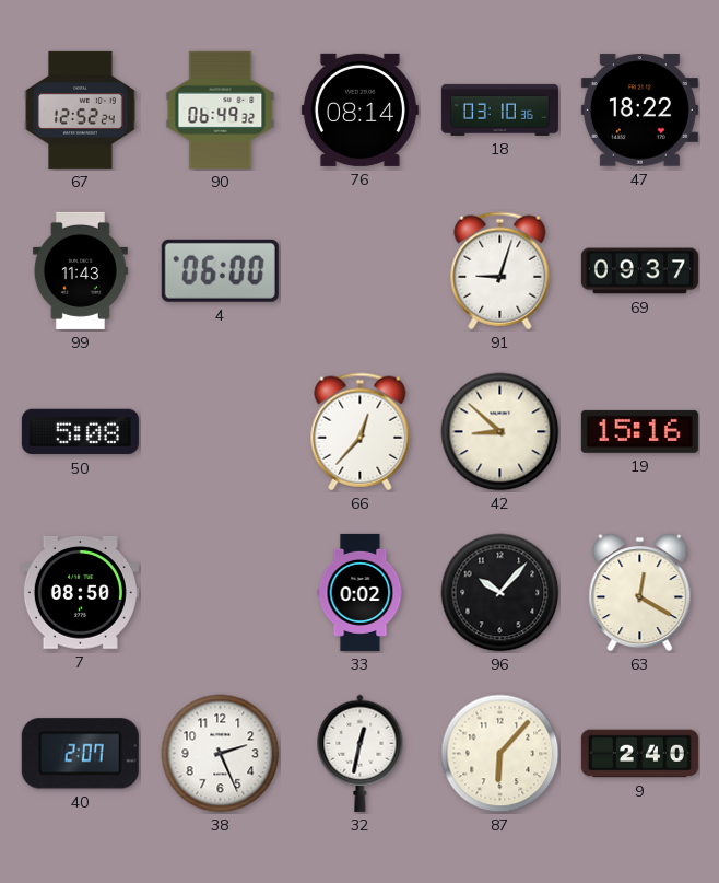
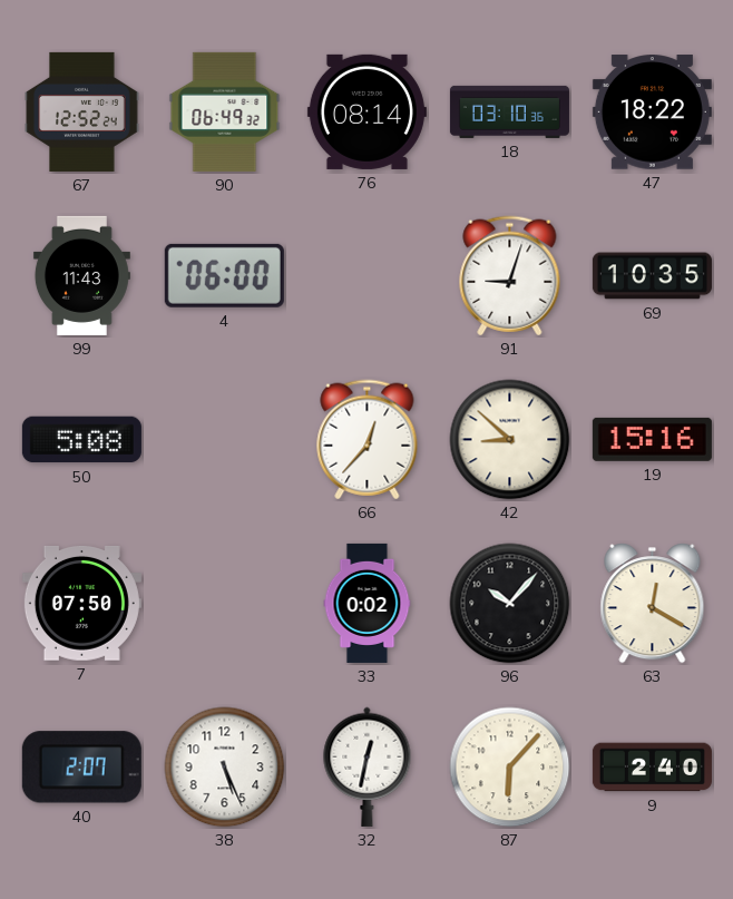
69: 09:37 -> 10:35 (652, 276)
7: 08:50 -> 07:50 (81, 603)
38: 2:26 -> 5:26 (225, 768)
